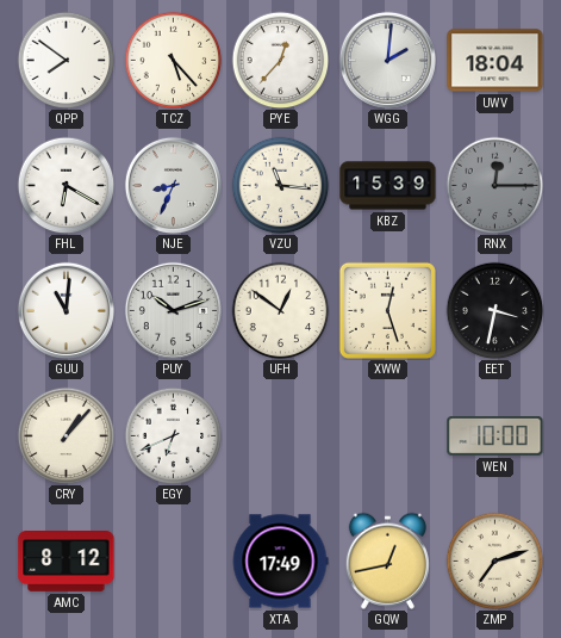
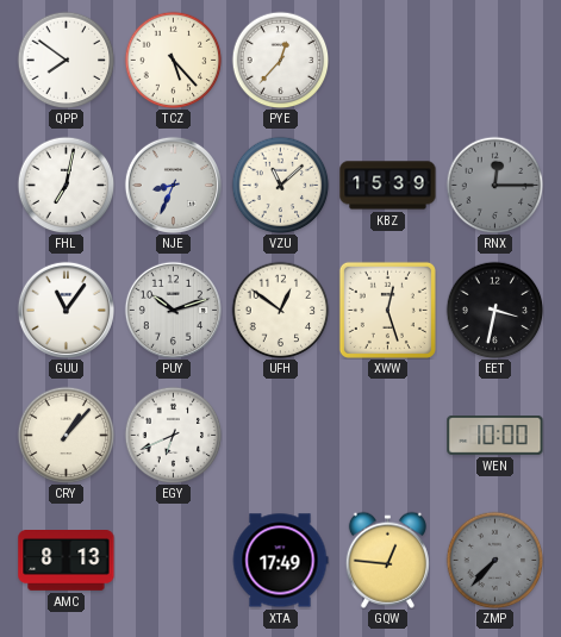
WGG: 2:01 -> none (387, 60)
UWV: 18:04 -> none (495, 61)
FHL: 6:20 -> 7:02 (66, 185)
VZU: 11:16 -> 11:08 (280, 185)
GUU: 11:01 -> 11:06 (66, 310)
AMC: 8:12 -> 8:13 (67, 561)
GQW: 12:43 -> 12:46 (387, 560)
ZMP: 7:12 -> 7:37 (494, 560)
ZMP dial: cream -> grey (494, 560)
